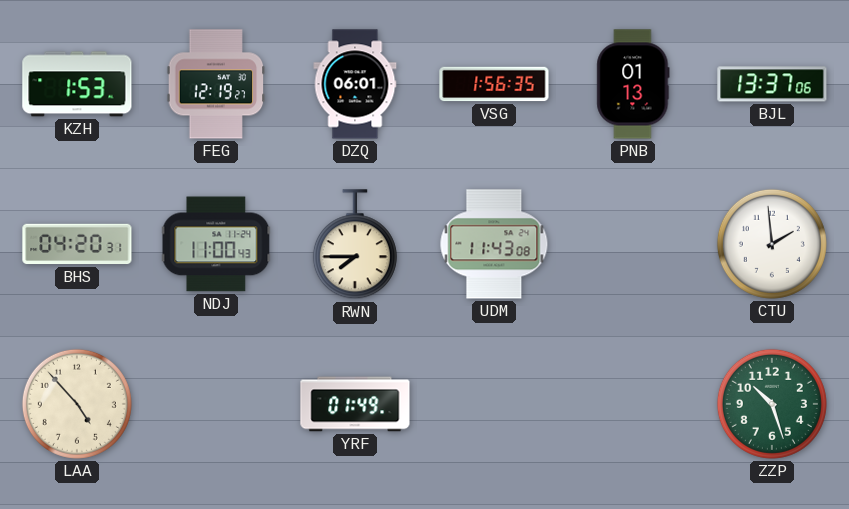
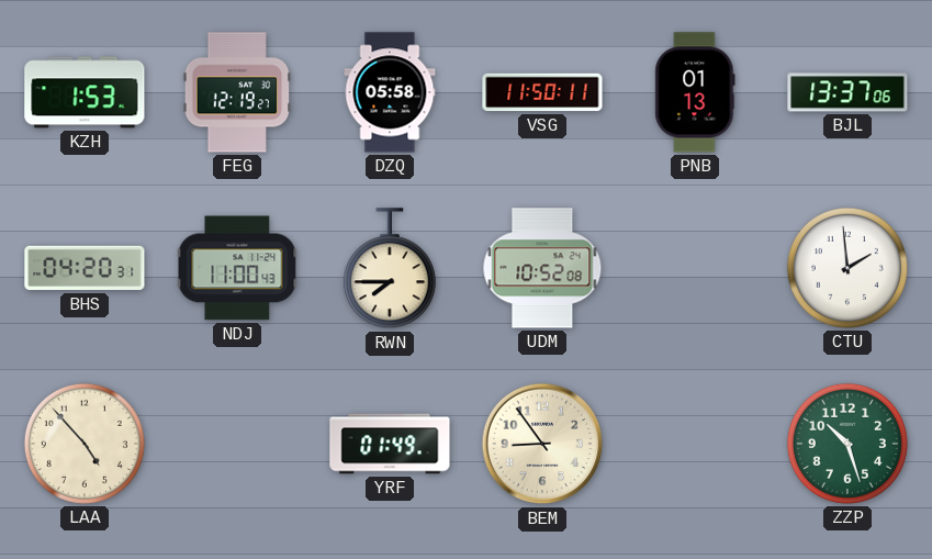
DZQ: 06:01 -> 05:58 (390, 92)
VSG: 1:56 -> 11:50 (542, 92)
UDM: 11:43 -> 10:52 (542, 268)
BEM: none -> 8:54 (542, 444)
